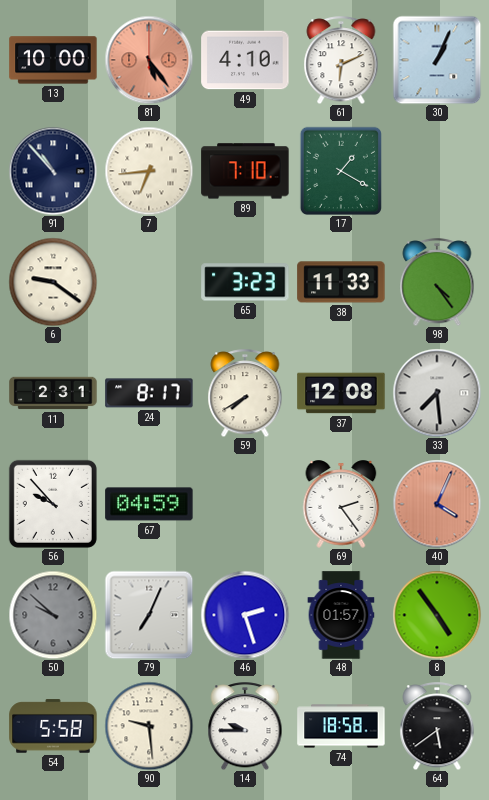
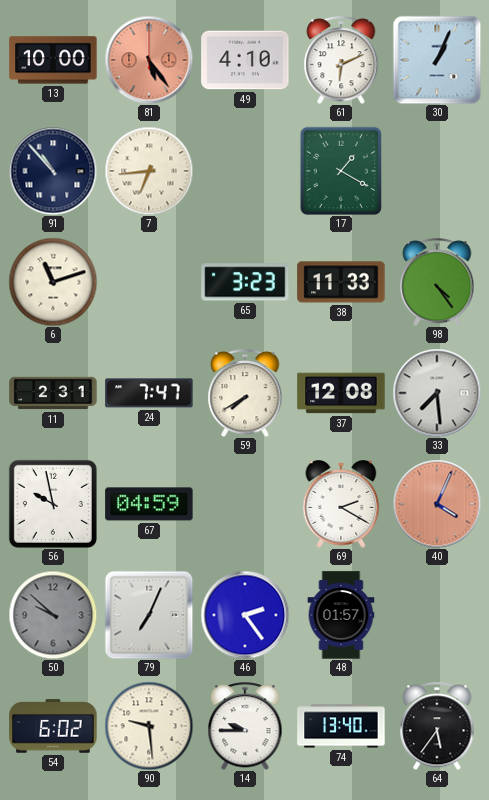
89: 7:10 -> none (245, 171)
6: 9:21 -> 11:12 (53, 282)
24: 8:17 -> 7:47 (149, 393)
56: 9:53 -> 9:58 (53, 504)
69: 2:24 -> 2:20 (341, 504)
46: 2:27 -> 2:24 (245, 615)
8: 4:54 -> none (437, 615)
54: 5:58 -> 6:02 (53, 726)
74: 18:58 -> 13:40 (341, 726)
64: 5:39 -> 5:36 (437, 726)
